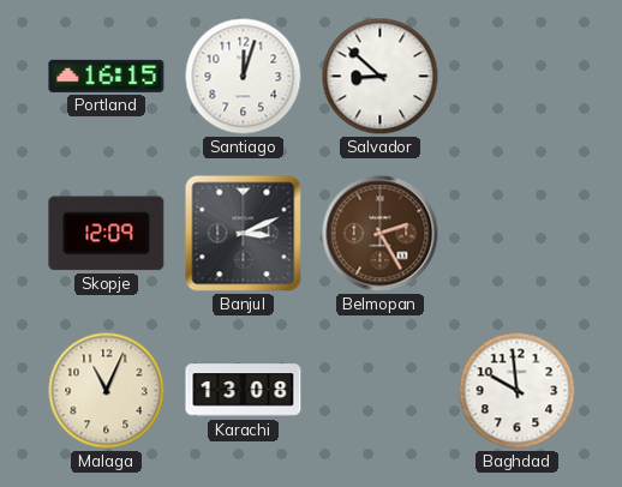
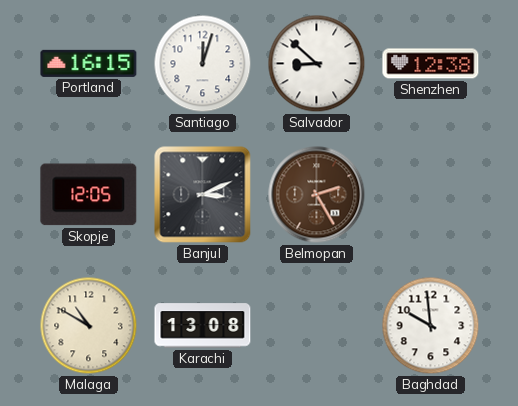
Shenzhen: none -> 12:38 (431, 64)
Skopje: 12:09 -> 12:05 (89, 195)
Malaga: 11:04 -> 10:50 (89, 326)
